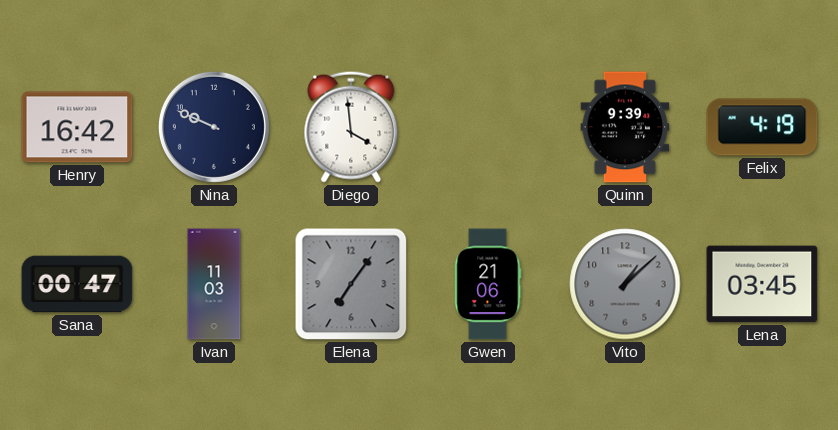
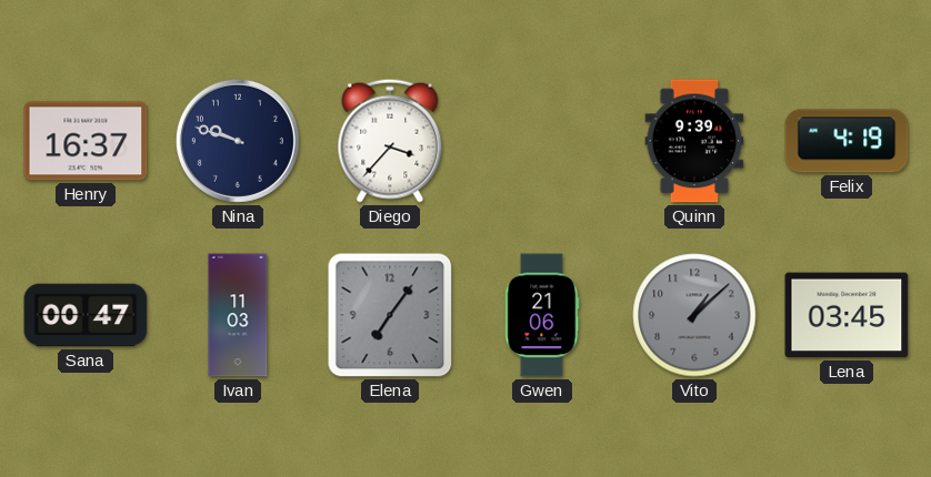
Henry: 16:42 -> 16:37 (86, 141)
Nina: 9:49 -> 9:48 (238, 141)
Diego: 3:59 -> 3:37 (390, 141)
